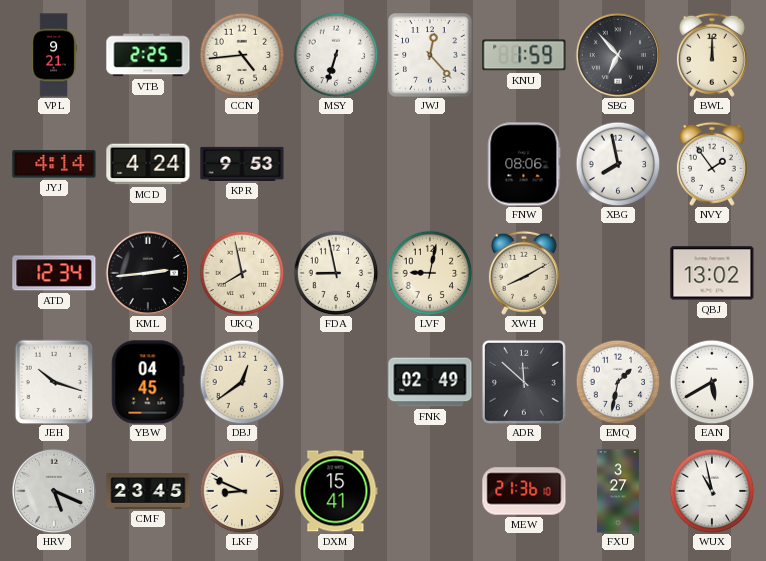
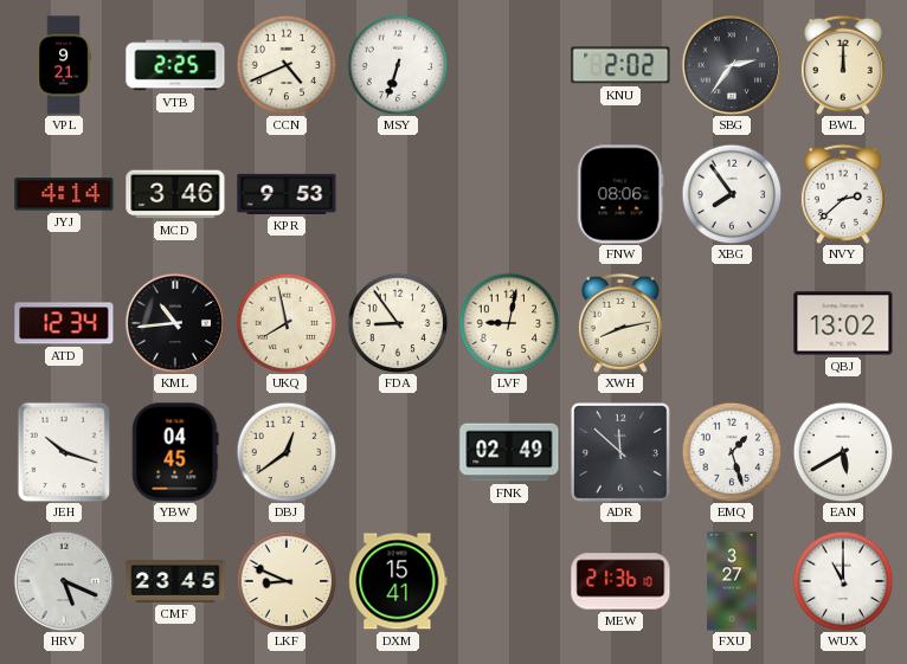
CCN: 4:44 -> 4:41 (287, 65)
JWJ: 12:23 -> none (430, 55)
KNU: 1:59 -> 2:02 (620, 65)
SBG: 6:53 -> 2:36 (732, 65)
MCD: 4:24 -> 3:46 (175, 194)
XBG: 7:58 -> 7:54 (732, 194)
NVY: 1:54 -> 2:38 (843, 194)
KML: 2:44 -> 10:44 (175, 323)
FDA: 8:58 -> 8:54 (398, 323)
XWH: 8:10 -> 8:13 (620, 323)
EMQ: 1:32 -> 1:27 (732, 452)
WUX: 10:58 -> 11:00 (843, 581)
